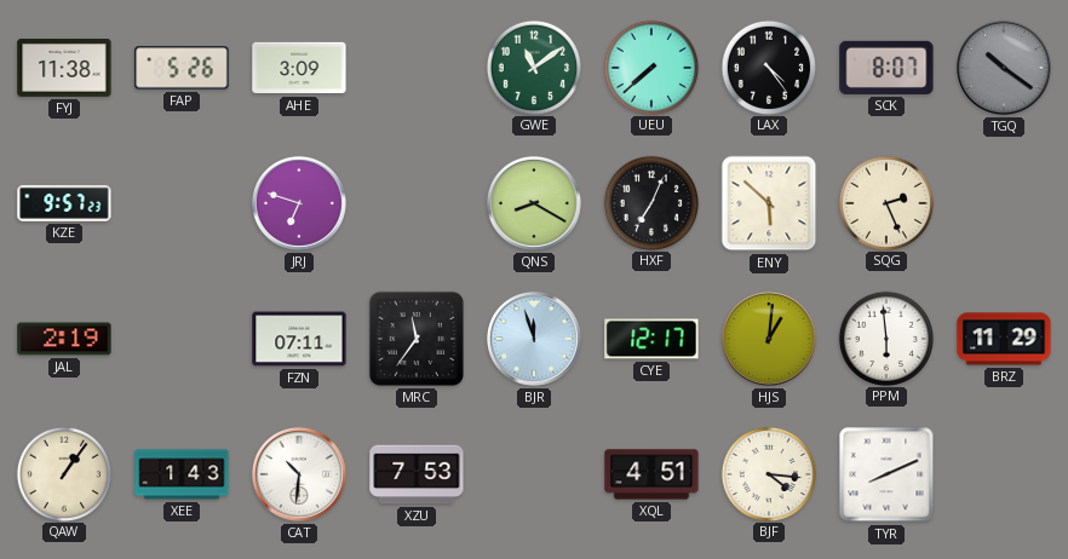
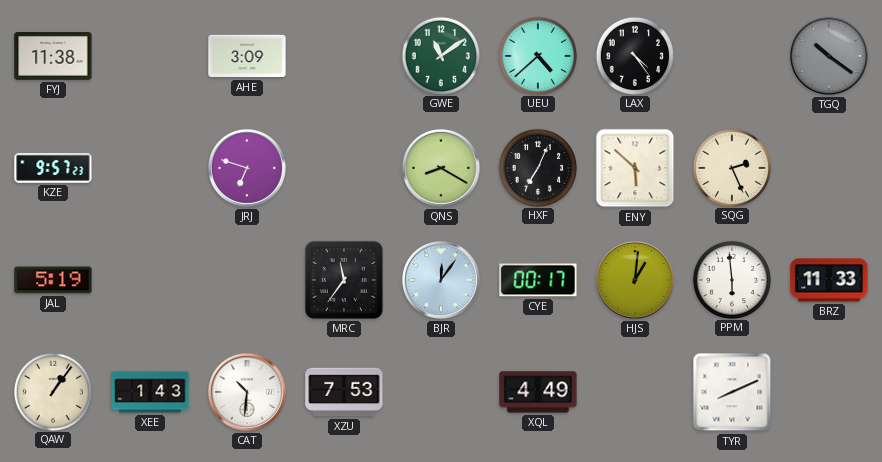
FAP: 5:26 -> none (182, 68)
UEU: 7:38 -> 4:38 (537, 55)
SCK: 8:07 -> none (886, 68)
JAL: 2:19 -> 5:19 (53, 280)
FZN: 07:11 -> none (299, 339)
BJR: 11:57 -> 12:06 (441, 280)
CYE: 12:17 -> 00:17 (538, 280)
BRZ: 11:29 -> 11:33 (829, 280)
XQL: 4:51 -> 4:49 (538, 392)
BJF: 4:16 -> none (768, 473)
